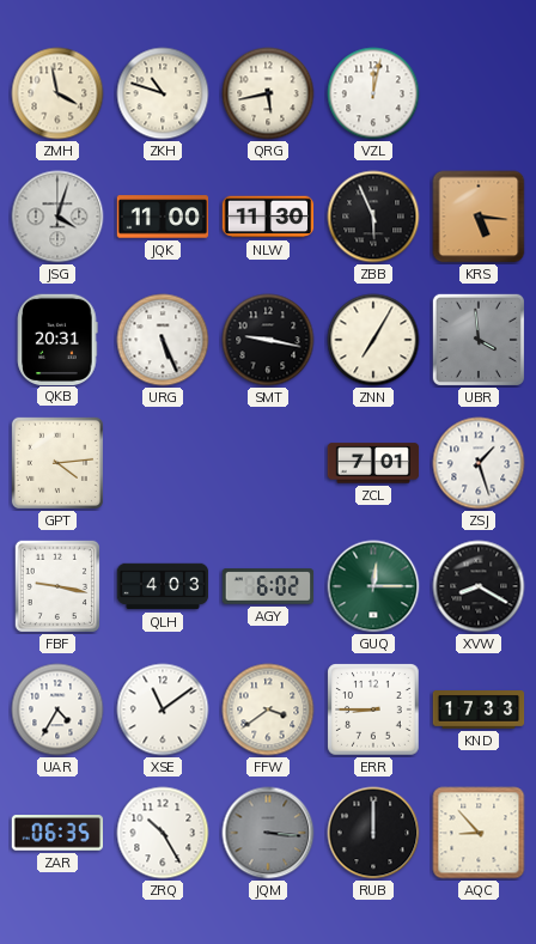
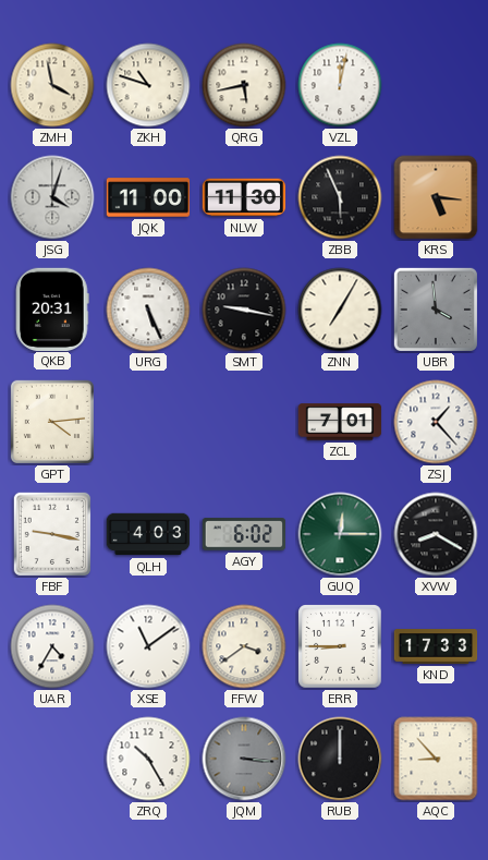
ZSJ: 1:27 -> 1:23 (436, 422)
ZAR: 06:35 -> none (56, 833)
